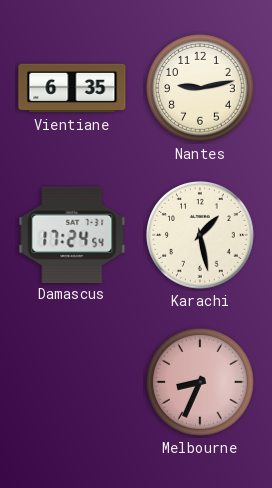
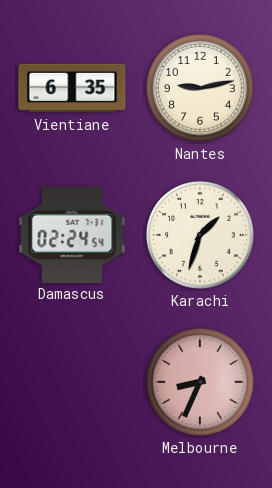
Damascus: 17:24 -> 02:24 (72, 234)
Karachi: 1:28 -> 1:33 (201, 236)
